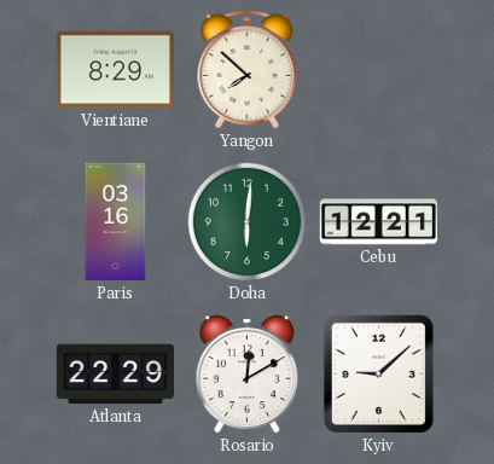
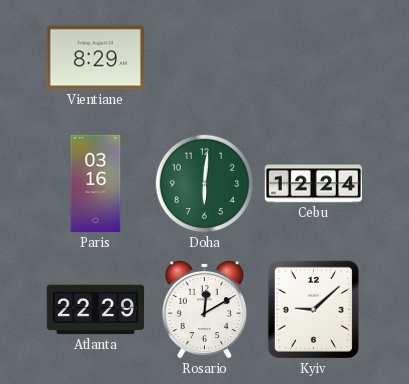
Yangon: 7:52 -> none (248, 70)
Cebu: 12:21 -> 12:24 (313, 184)
